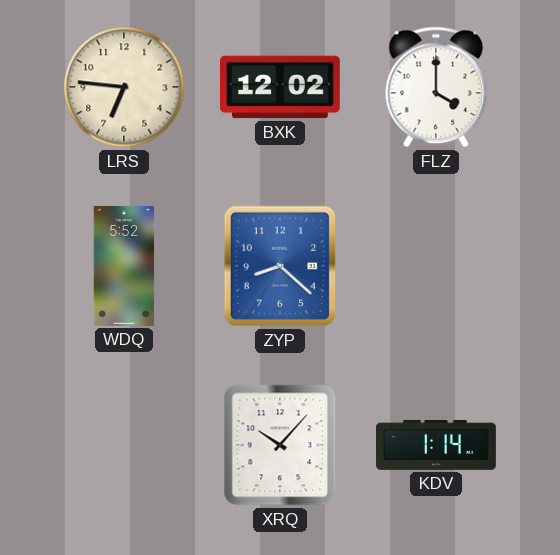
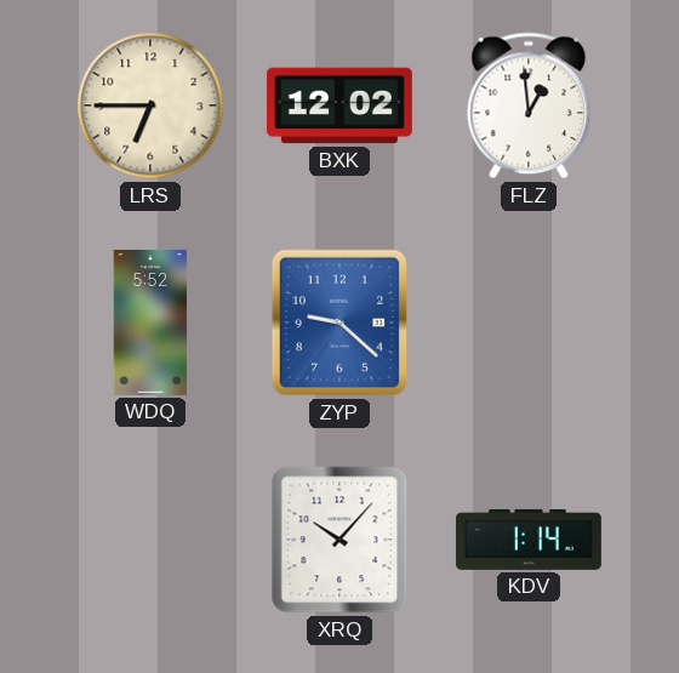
LRS: 6:46 -> 6:45 (150, 105)
FLZ: 4:00 -> 12:59 (529, 105)
ZYP: 8:22 -> 9:22 (338, 323)
